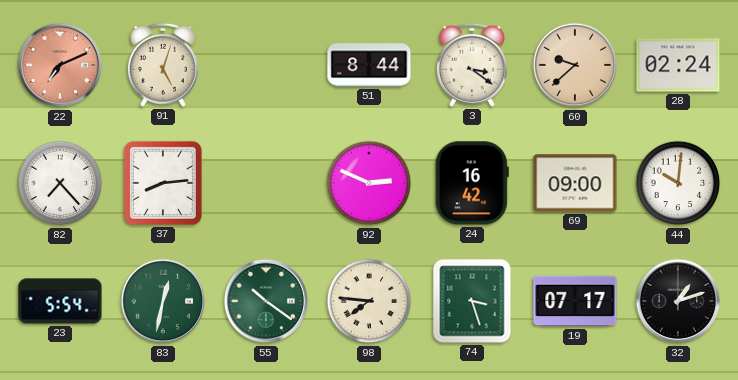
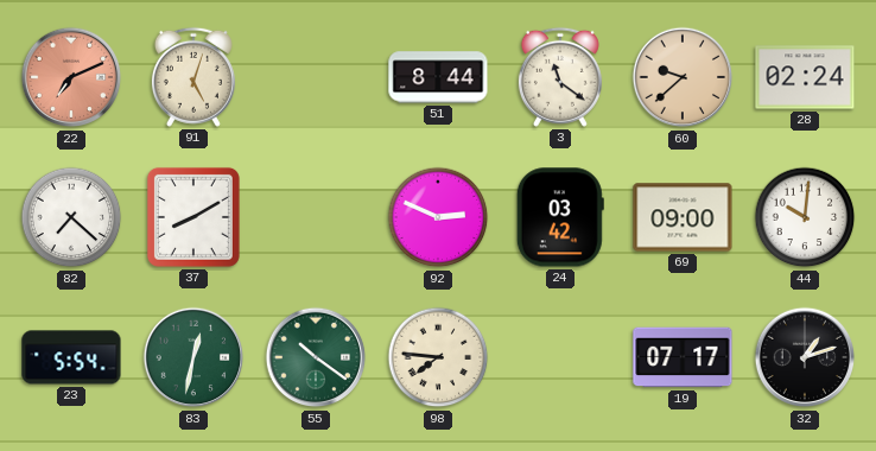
3: 3:21 -> 11:21 (560, 77)
82: 7:23 -> 7:22 (71, 217)
37: 8:14 -> 8:10 (193, 217)
24: 16:42 -> 03:42 (560, 217)
74: 3:27 -> none (472, 301)
